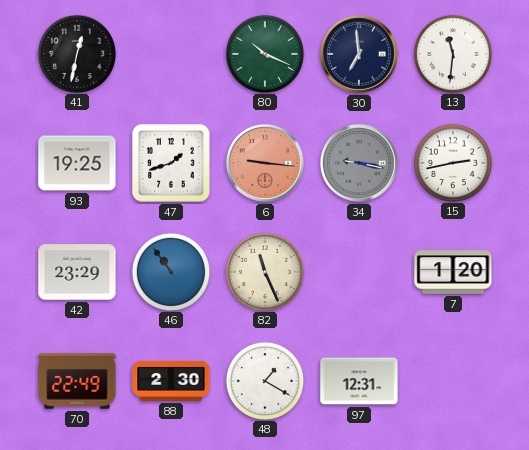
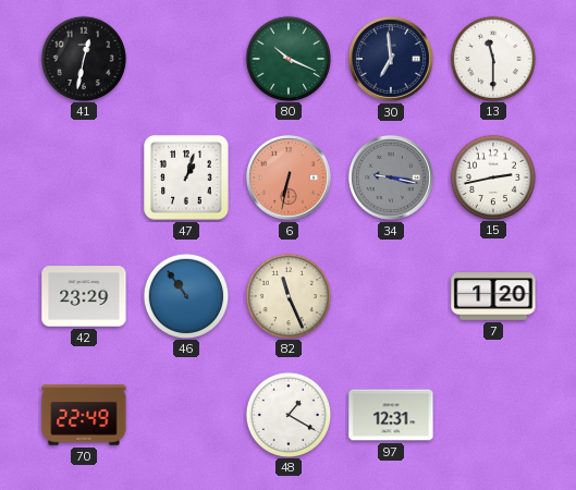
13: 11:31 -> 11:30 (492, 58)
93: 19:25 -> none (77, 163)
47: 1:42 -> 1:03 (186, 177)
6: 9:16 -> 6:32 (289, 177)
88: 2:30 -> none (171, 381)
